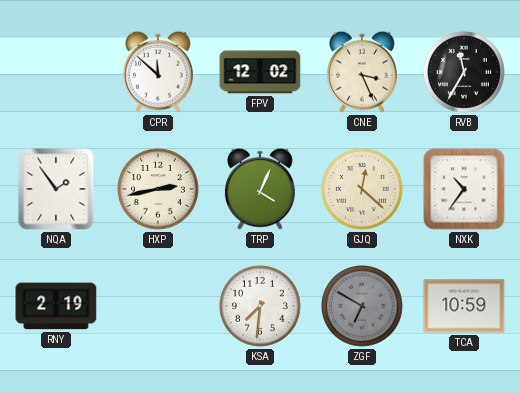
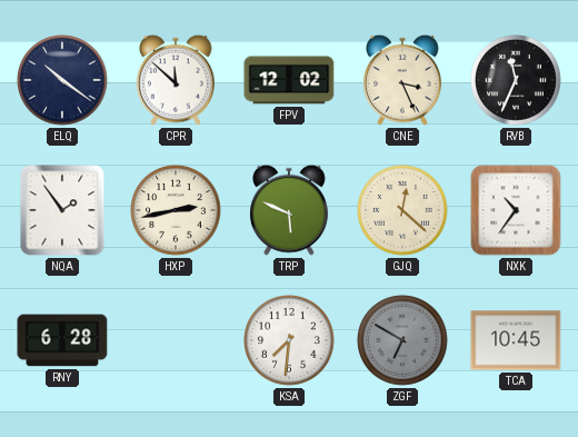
ELQ: none -> 10:21 (62, 80)
RVB: 11:35 -> 11:34 (516, 80)
TRP: 4:04 -> 5:49 (289, 210)
RNY: 2:19 -> 6:28 (62, 340)
TCA: 10:59 -> 10:45 (516, 340)
